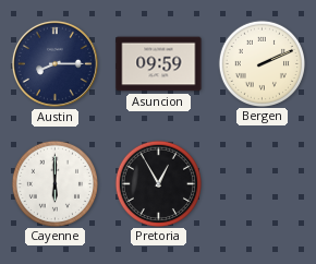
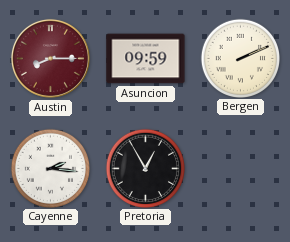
Austin dial: navy -> burgundy (50, 58)
Cayenne: 6:00 -> 2:16 (50, 168)
